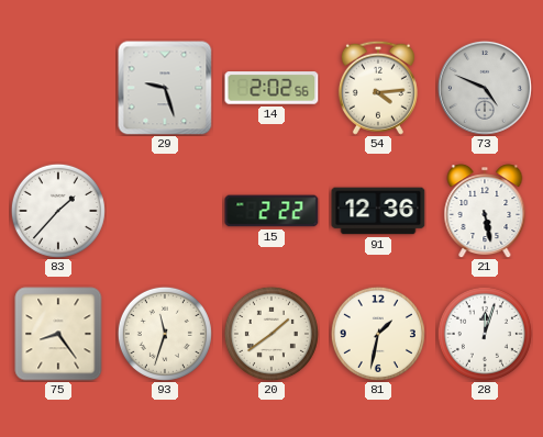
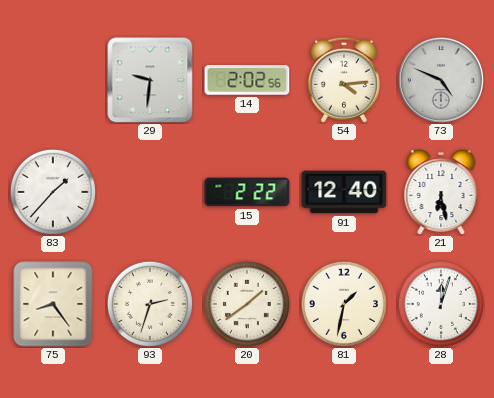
29: 9:27 -> 9:31 (150, 80)
91: 12:36 -> 12:40 (344, 192)
21: 5:28 -> 6:28 (441, 192)
93: 11:33 -> 2:33 (150, 304)
